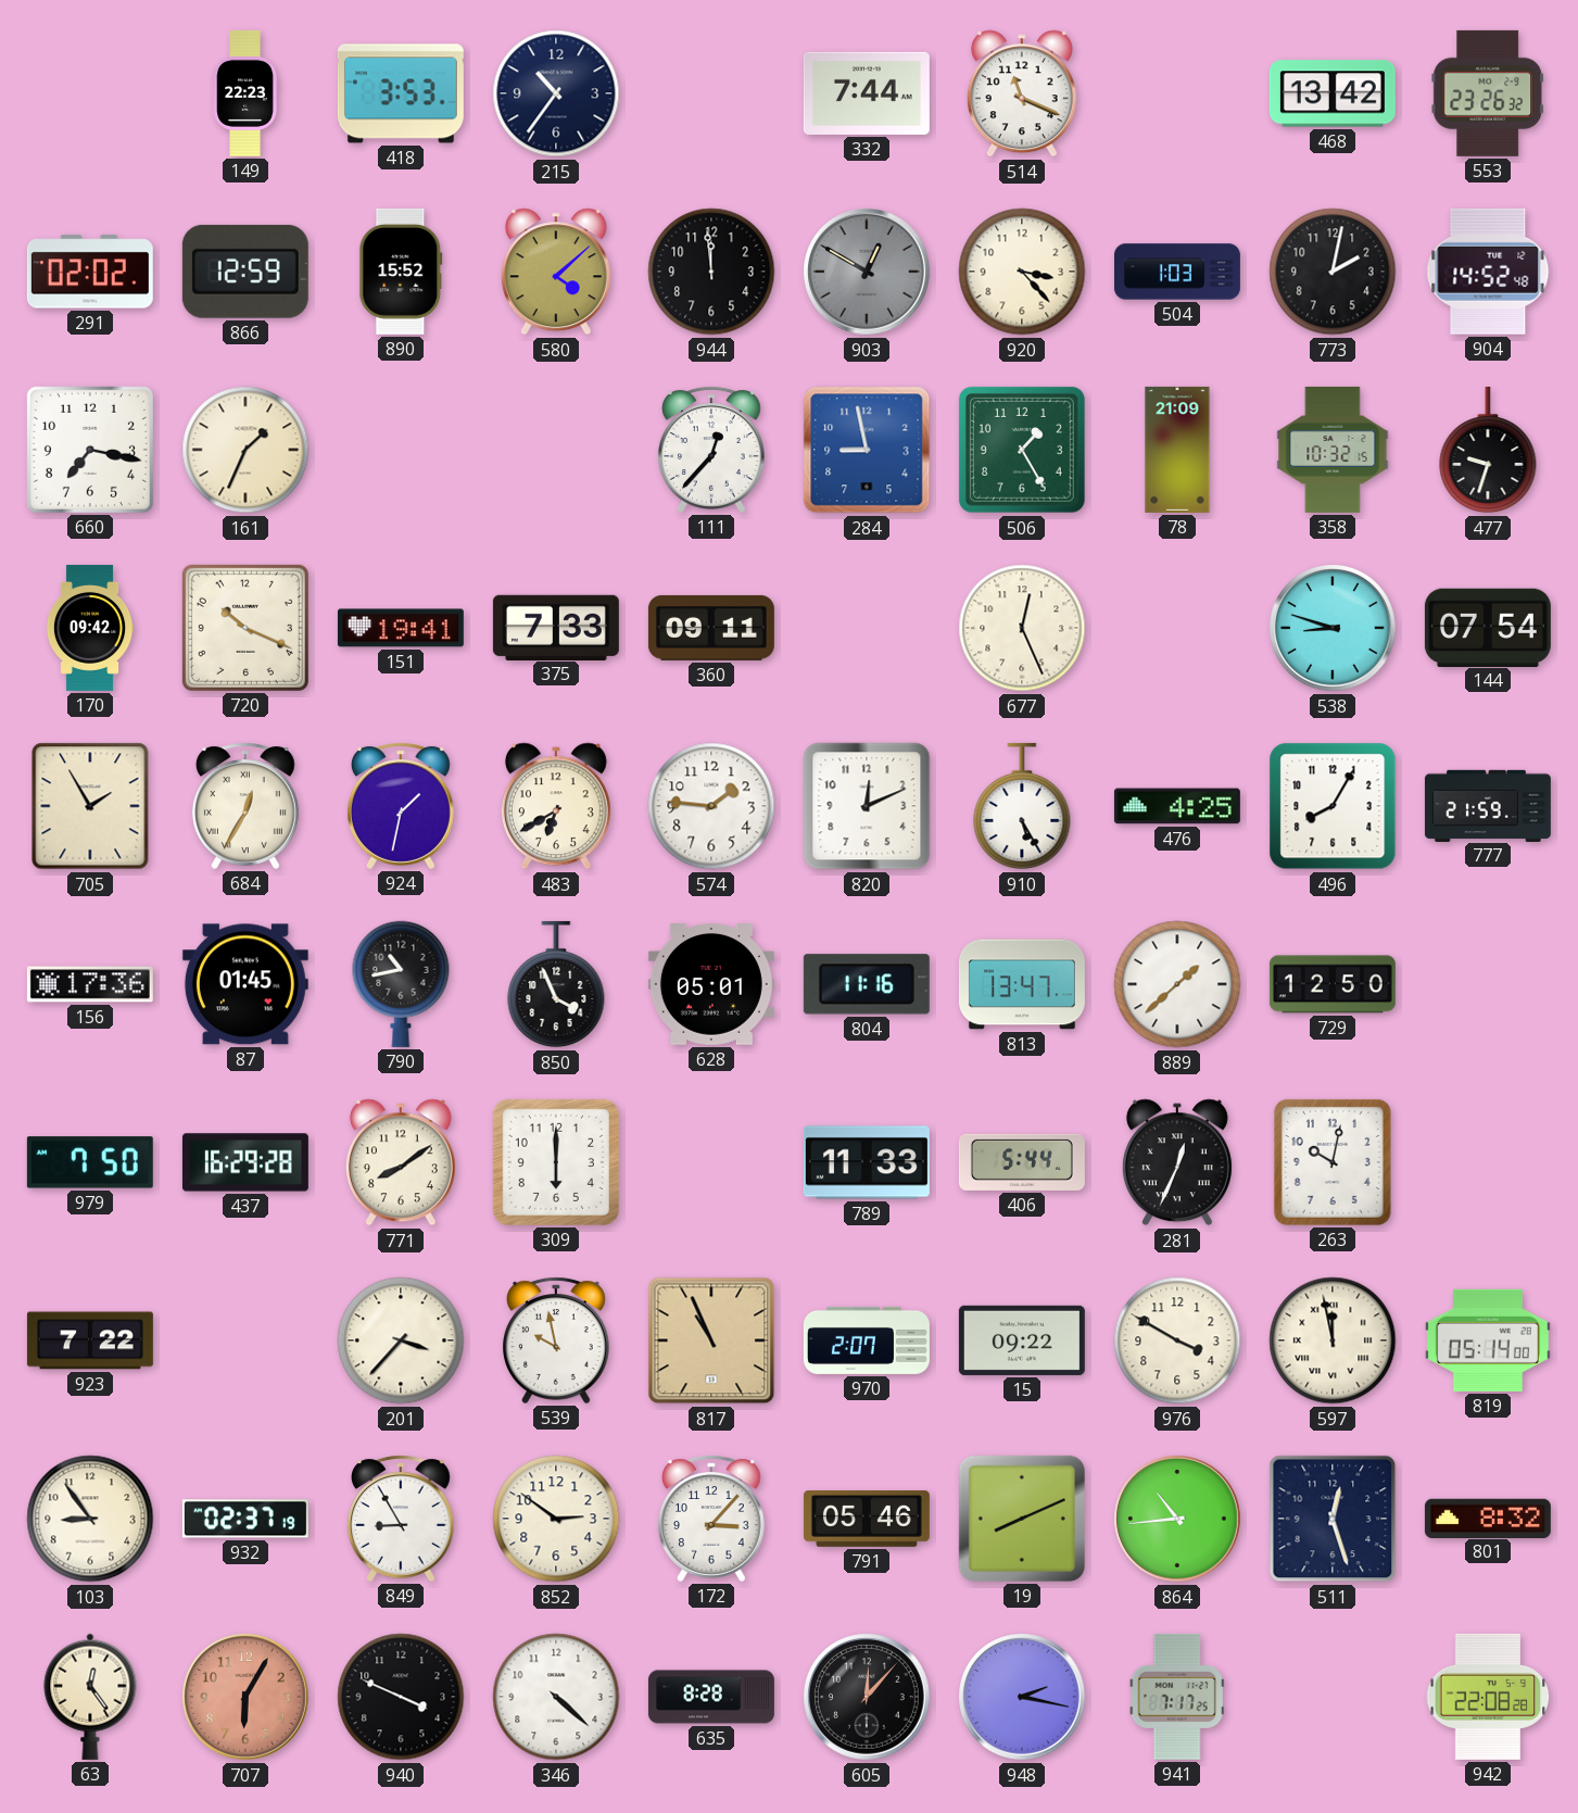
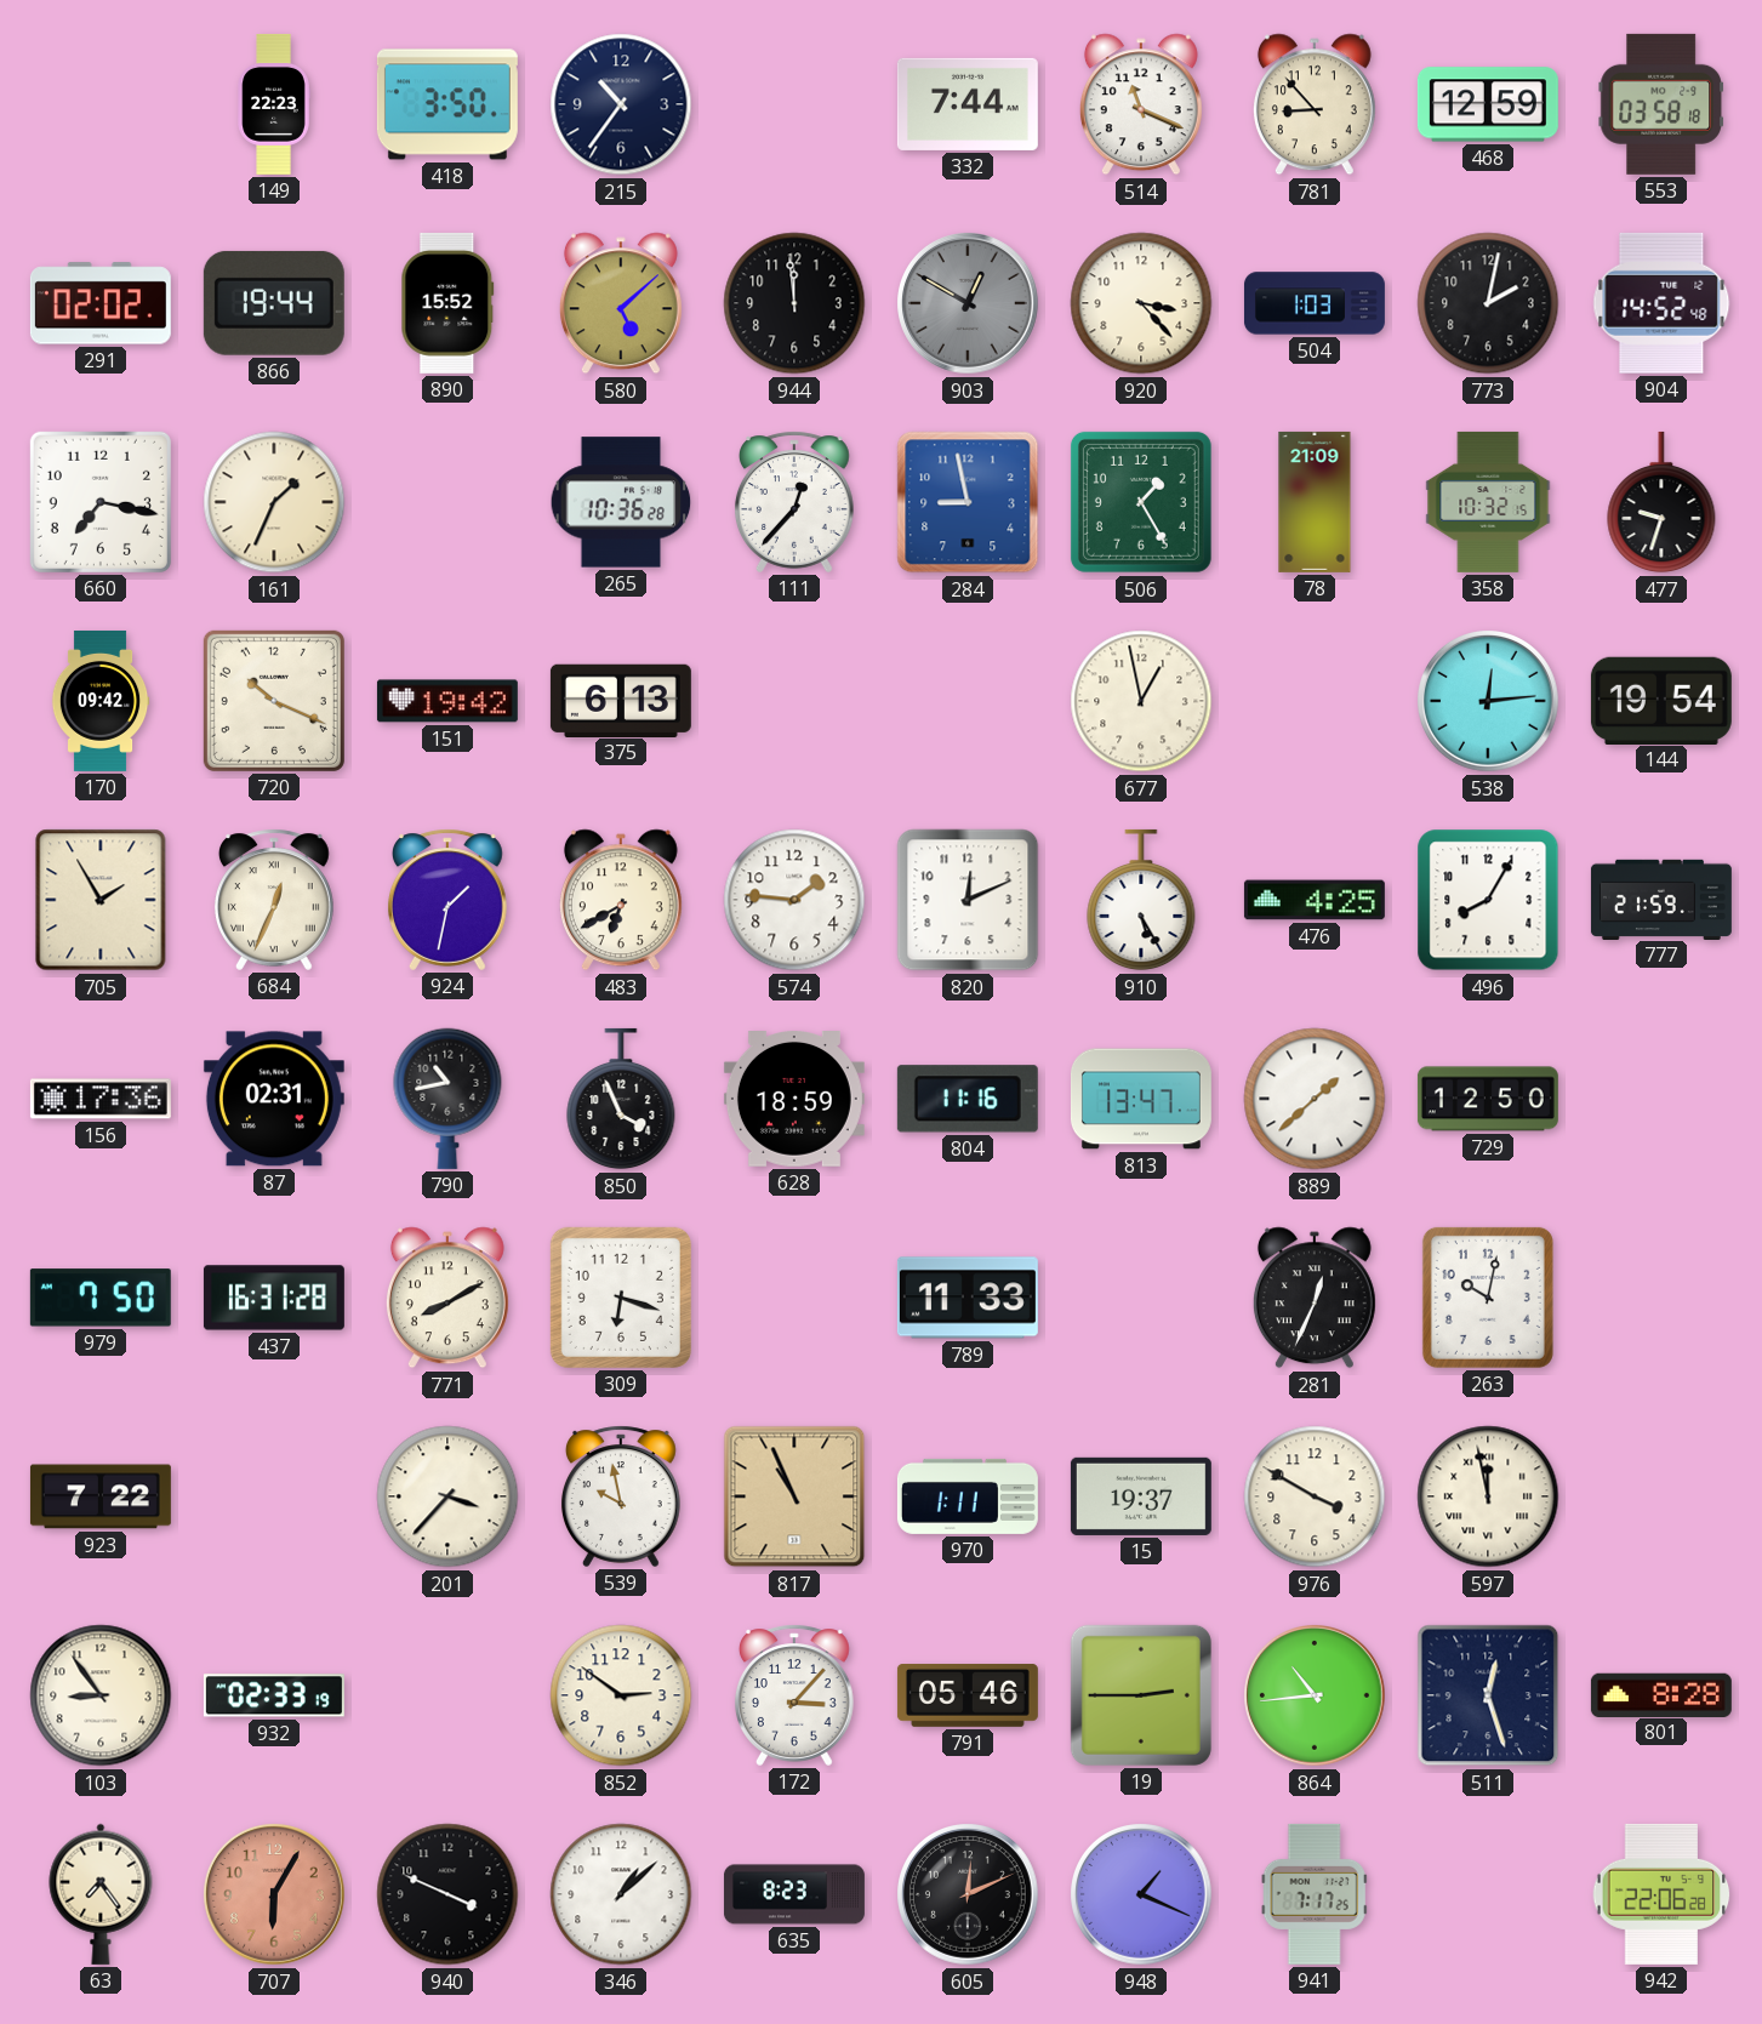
418: 3:53 -> 3:50 (447, 104)
781: none -> 8:53 (1315, 104)
468: 13:42 -> 12:59 (1488, 104)
553: 23:26 -> 03:58 (1660, 104)
866: 12:59 -> 19:44 (274, 303)
580: 4:08 -> 5:08 (621, 303)
265: none -> 10:36 (621, 502)
151: 19:41 -> 19:42 (447, 701)
375: 7:33 -> 6:13 (621, 700)
360: 09:11 -> none (711, 628)
677: 12:26 -> 12:58 (1141, 701)
538: 8:48 -> 12:14 (1489, 702)
144: 07:54 -> 19:54 (1661, 700)
684: 12:35 -> 12:34 (274, 900)
87: 01:45 -> 02:31 (274, 1099)
628: 05:01 -> 18:59 (794, 1100)
437: 16:29 -> 16:31 (274, 1298)
771: 8:09 -> 8:10 (447, 1298)
309: 6:00 -> 6:18 (621, 1298)
406: 5:44 -> none (1022, 1162)
970: 2:07 -> 1:11 (968, 1496)
15: 09:22 -> 19:37 (1141, 1496)
819: 05:14 -> none (1488, 1340)
932: 02:37 -> 02:33 (274, 1695)
849: 8:55 -> none (401, 1519)
19: 8:11 -> 2:45 (1141, 1695)
801: 8:32 -> 8:28 (1661, 1694)
63: 12:24 -> 7:24 (101, 1894)
346: 4:22 -> 1:08 (621, 1894)
635: 8:28 -> 8:23 (794, 1894)
605: 12:07 -> 12:11 (969, 1895)
948: 2:17 -> 1:19 (1142, 1895)
942: 22:08 -> 22:06 (1661, 1894)
